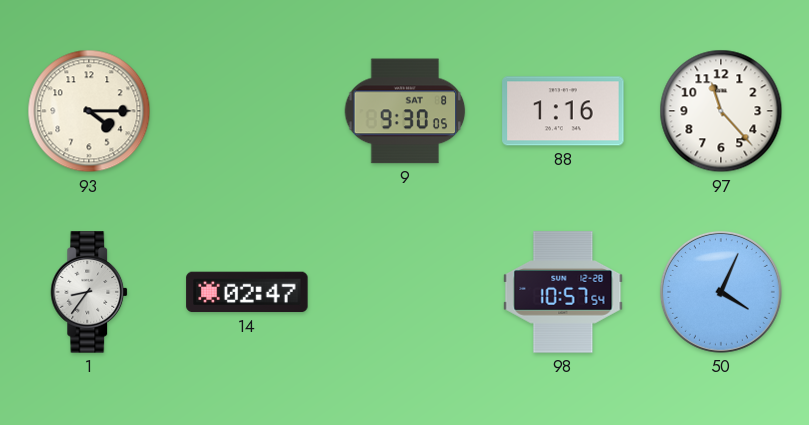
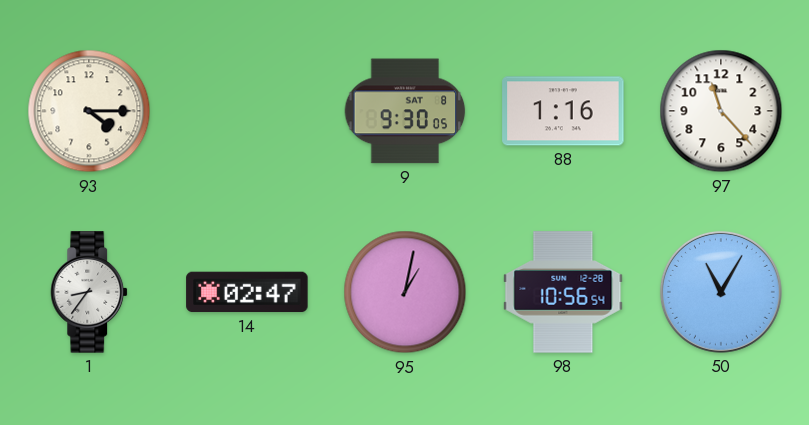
95: none -> 1:02 (405, 292)
98: 10:57 -> 10:56 (563, 292)
50: 4:04 -> 11:05 (721, 292)
